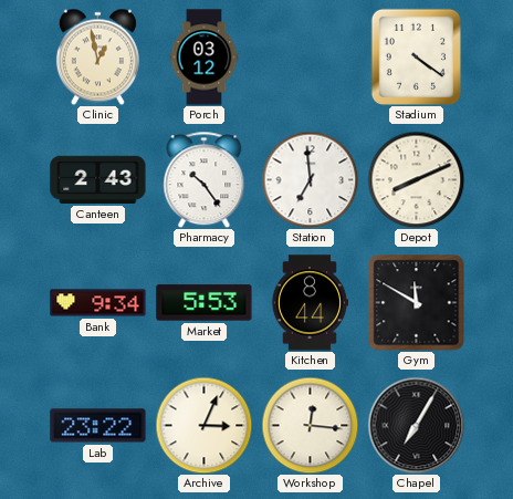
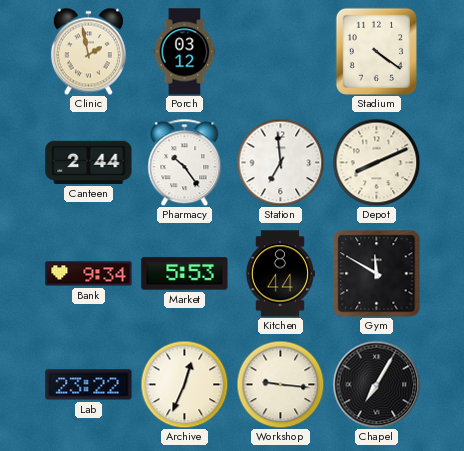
Clinic: 12:58 -> 1:58 (88, 51)
Canteen: 2:43 -> 2:44 (89, 162)
Archive: 3:04 -> 12:34 (184, 384)
Workshop: 12:16 -> 9:16 (280, 384)
